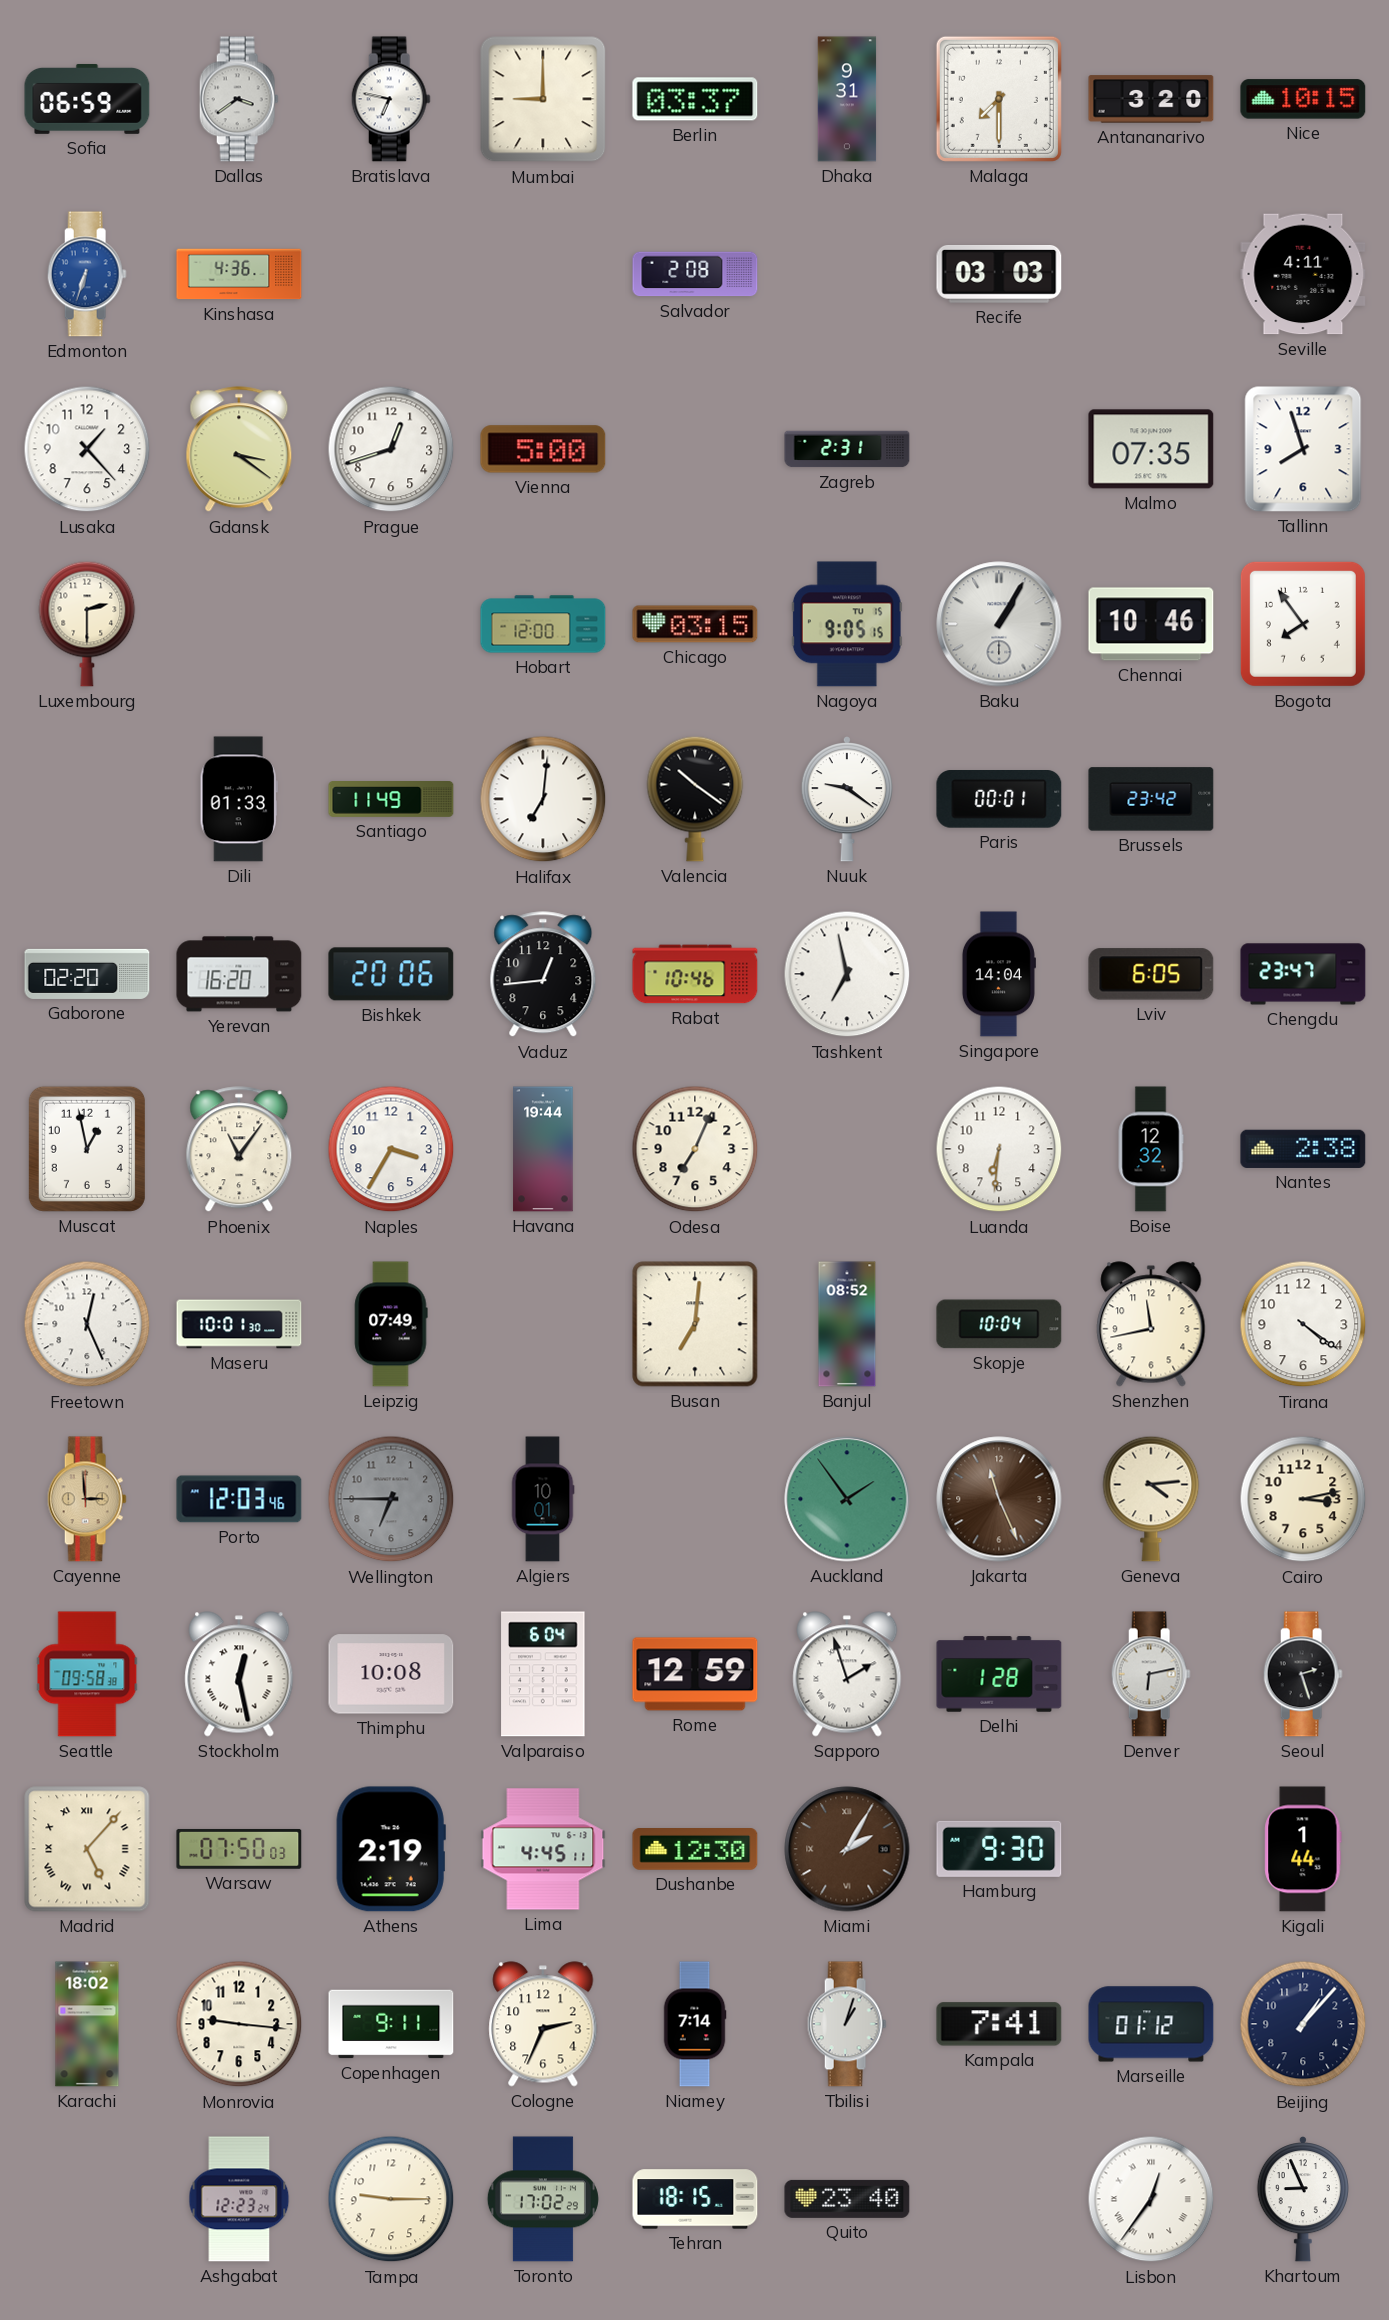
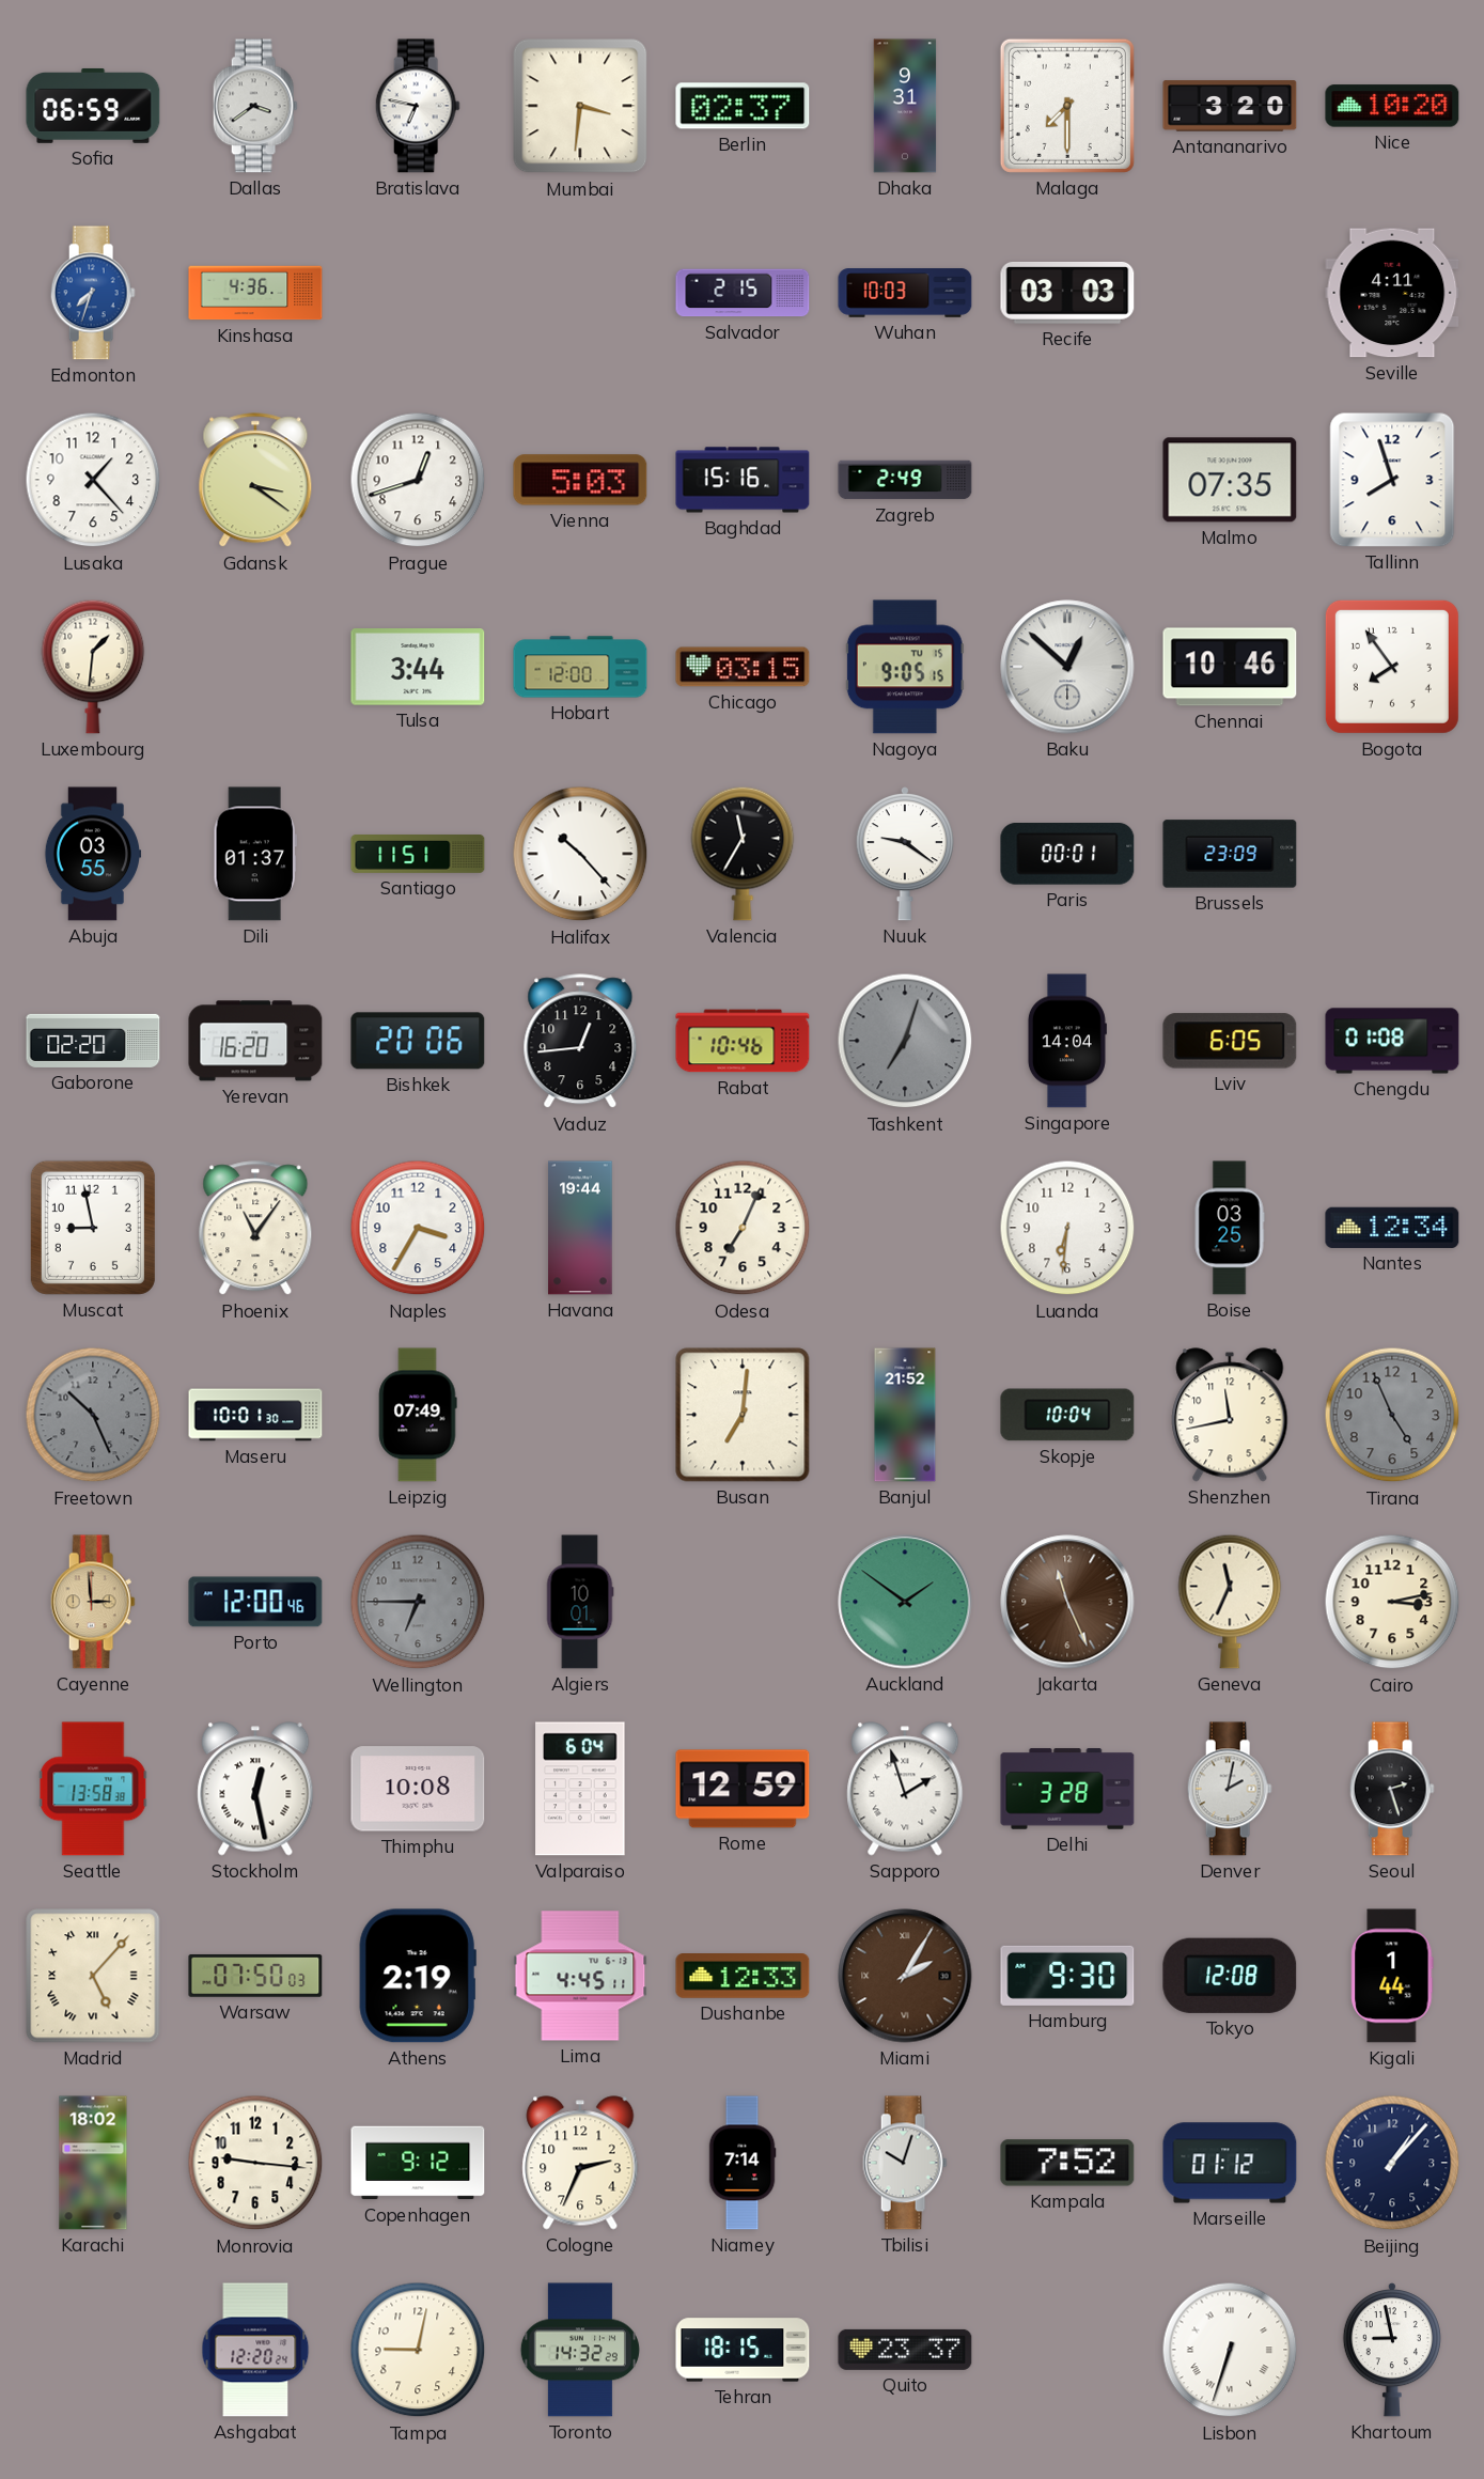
Mumbai: 9:00 -> 3:31 (580, 106)
Berlin: 03:37 -> 02:37 (743, 106)
Nice: 10:15 -> 10:20 (1392, 106)
Edmonton: 6:33 -> 7:33 (93, 293)
Salvador: 2:08 -> 2:15 (743, 293)
Wuhan: none -> 10:03 (905, 293)
Vienna: 5:00 -> 5:03 (580, 480)
Baghdad: none -> 15:16 (743, 480)
Zagreb: 2:31 -> 2:49 (905, 480)
Luxembourg: 2:30 -> 1:31 (93, 667)
Tulsa: none -> 3:44 (418, 667)
Baku: 1:05 -> 12:52 (1067, 667)
Abuja: none -> 03:55 (93, 854)
Dili: 01:33 -> 01:37 (255, 854)
Santiago: 11:49 -> 11:51 (418, 855)
Halifax: 7:01 -> 10:23 (580, 854)
Valencia: 10:21 -> 11:35 (743, 854)
Brussels: 23:42 -> 23:09 (1230, 854)
Tashkent: 6:58 -> 7:03 (905, 1041)
Tashkent dial: white -> grey (905, 1041)
Chengdu: 23:47 -> 01:08 (1392, 1041)
Muscat: 12:58 -> 8:58 (93, 1228)
Boise: 12:32 -> 03:25 (1230, 1228)
Nantes: 2:38 -> 12:34 (1392, 1228)
Freetown: 12:26 -> 10:26 (93, 1415)
Freetown dial: white -> grey (93, 1415)
Banjul: 08:52 -> 21:52 (905, 1415)
Tirana: 4:21 -> 4:56 (1392, 1415)
Tirana dial: white -> grey (1392, 1415)
Porto: 12:03 -> 12:00 (255, 1602)
Auckland: 1:54 -> 1:51 (905, 1602)
Geneva: 4:14 -> 11:34 (1230, 1602)
Seattle: 09:58 -> 13:58 (93, 1789)
Delhi: 1:28 -> 3:28 (1067, 1789)
Denver: 6:13 -> 2:02 (1230, 1789)
Dushanbe: 12:30 -> 12:33 (743, 1977)
Tokyo: none -> 12:08 (1230, 1976)
Copenhagen: 9:11 -> 9:12 (418, 2163)
Tbilisi: 1:03 -> 10:03 (905, 2163)
Kampala: 7:41 -> 7:52 (1067, 2163)
Ashgabat: 12:23 -> 12:20 (255, 2350)
Tampa: 9:15 -> 9:02 (418, 2350)
Toronto: 17:02 -> 14:32 (580, 2350)
Quito: 23:40 -> 23:37 (905, 2350)
Lisbon: 12:36 -> 6:33 (1230, 2350)
Khartoum: 8:56 -> 8:58 (1392, 2351)
